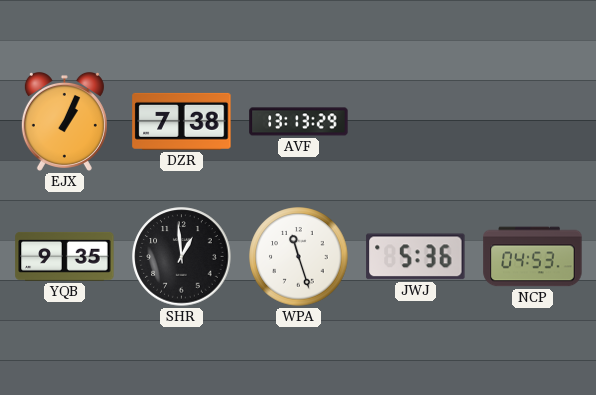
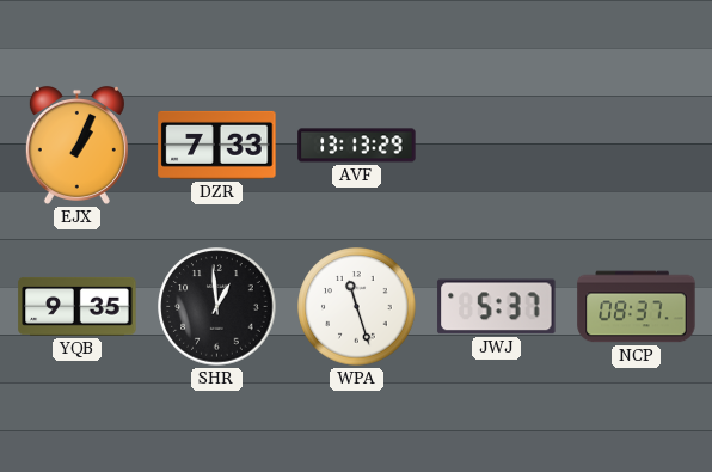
DZR: 7:38 -> 7:33 (217, 145)
JWJ: 5:36 -> 5:37 (497, 307)
NCP: 04:53 -> 08:37 (637, 307)
